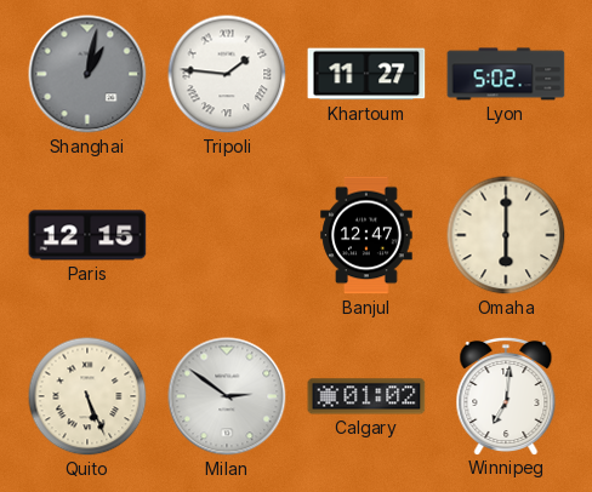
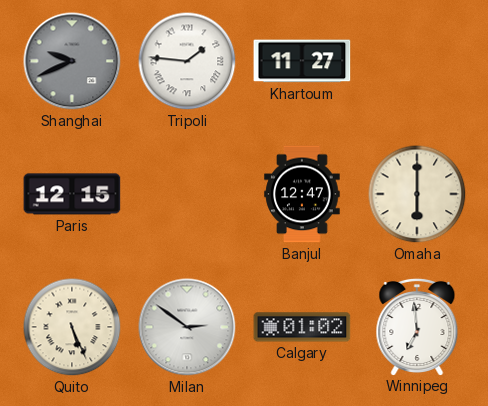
Shanghai: 1:02 -> 9:41 (72, 61)
Lyon: 5:02 -> none (506, 74)
Winnipeg: 7:01 -> 6:59 (417, 326)
